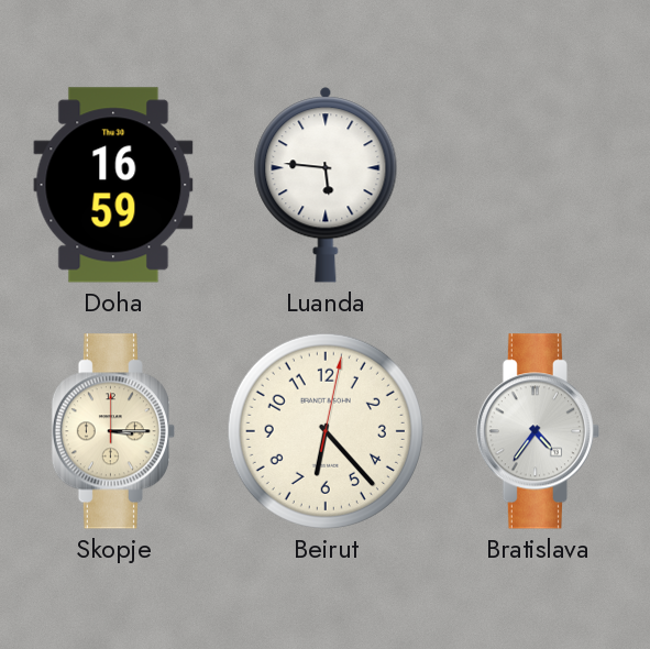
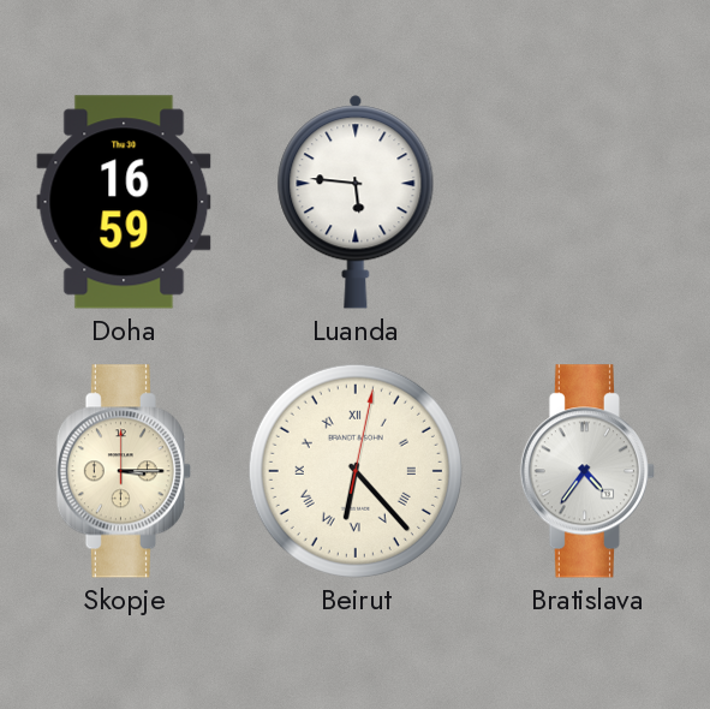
Beirut numerals: Arabic -> Roman (356, 471)
